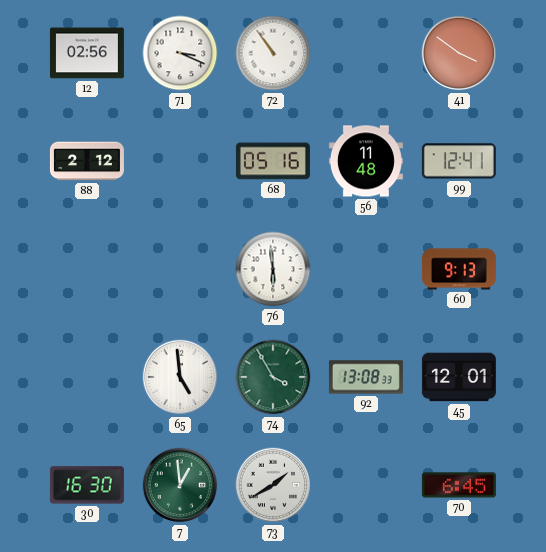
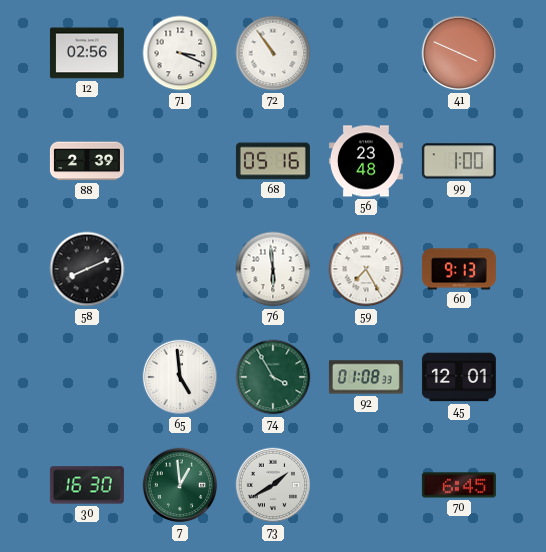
41: 3:51 -> 3:49 (459, 53)
88: 2:12 -> 2:39 (87, 161)
56: 11:48 -> 23:48 (366, 161)
99: 12:41 -> 1:00 (459, 161)
58: none -> 8:11 (87, 269)
59: none -> 7:25 (366, 269)
92: 13:08 -> 01:08 (366, 377)
